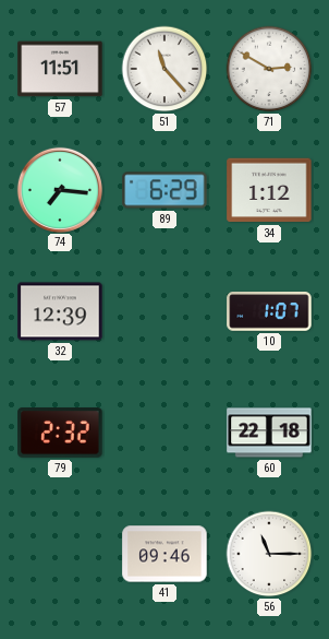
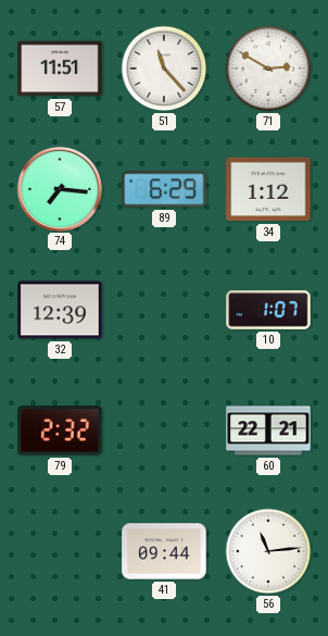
60: 22:18 -> 22:21 (268, 431)
41: 09:46 -> 09:44 (164, 551)
56: 11:15 -> 11:14 (268, 551)
